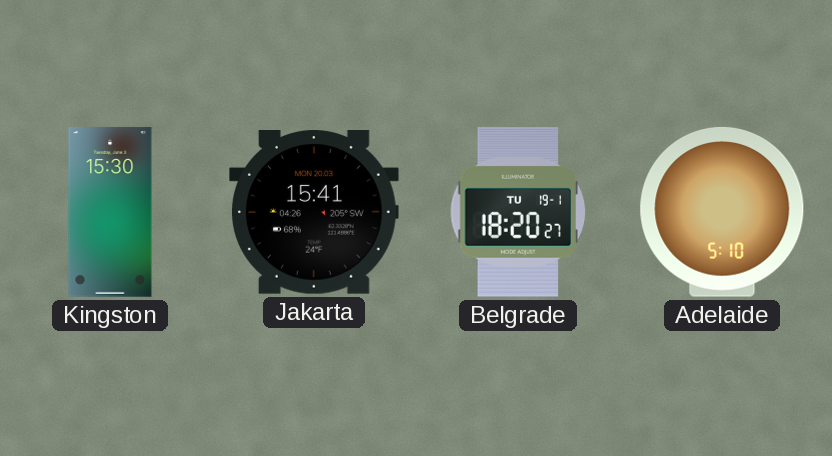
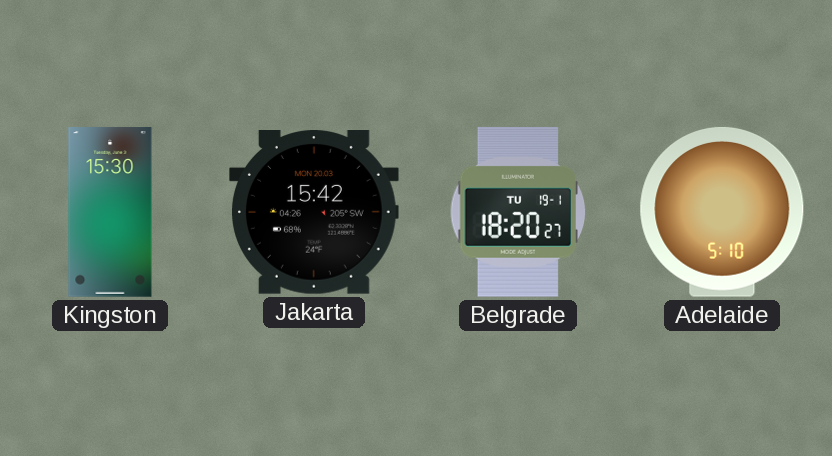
Jakarta: 15:41 -> 15:42 (315, 213)
